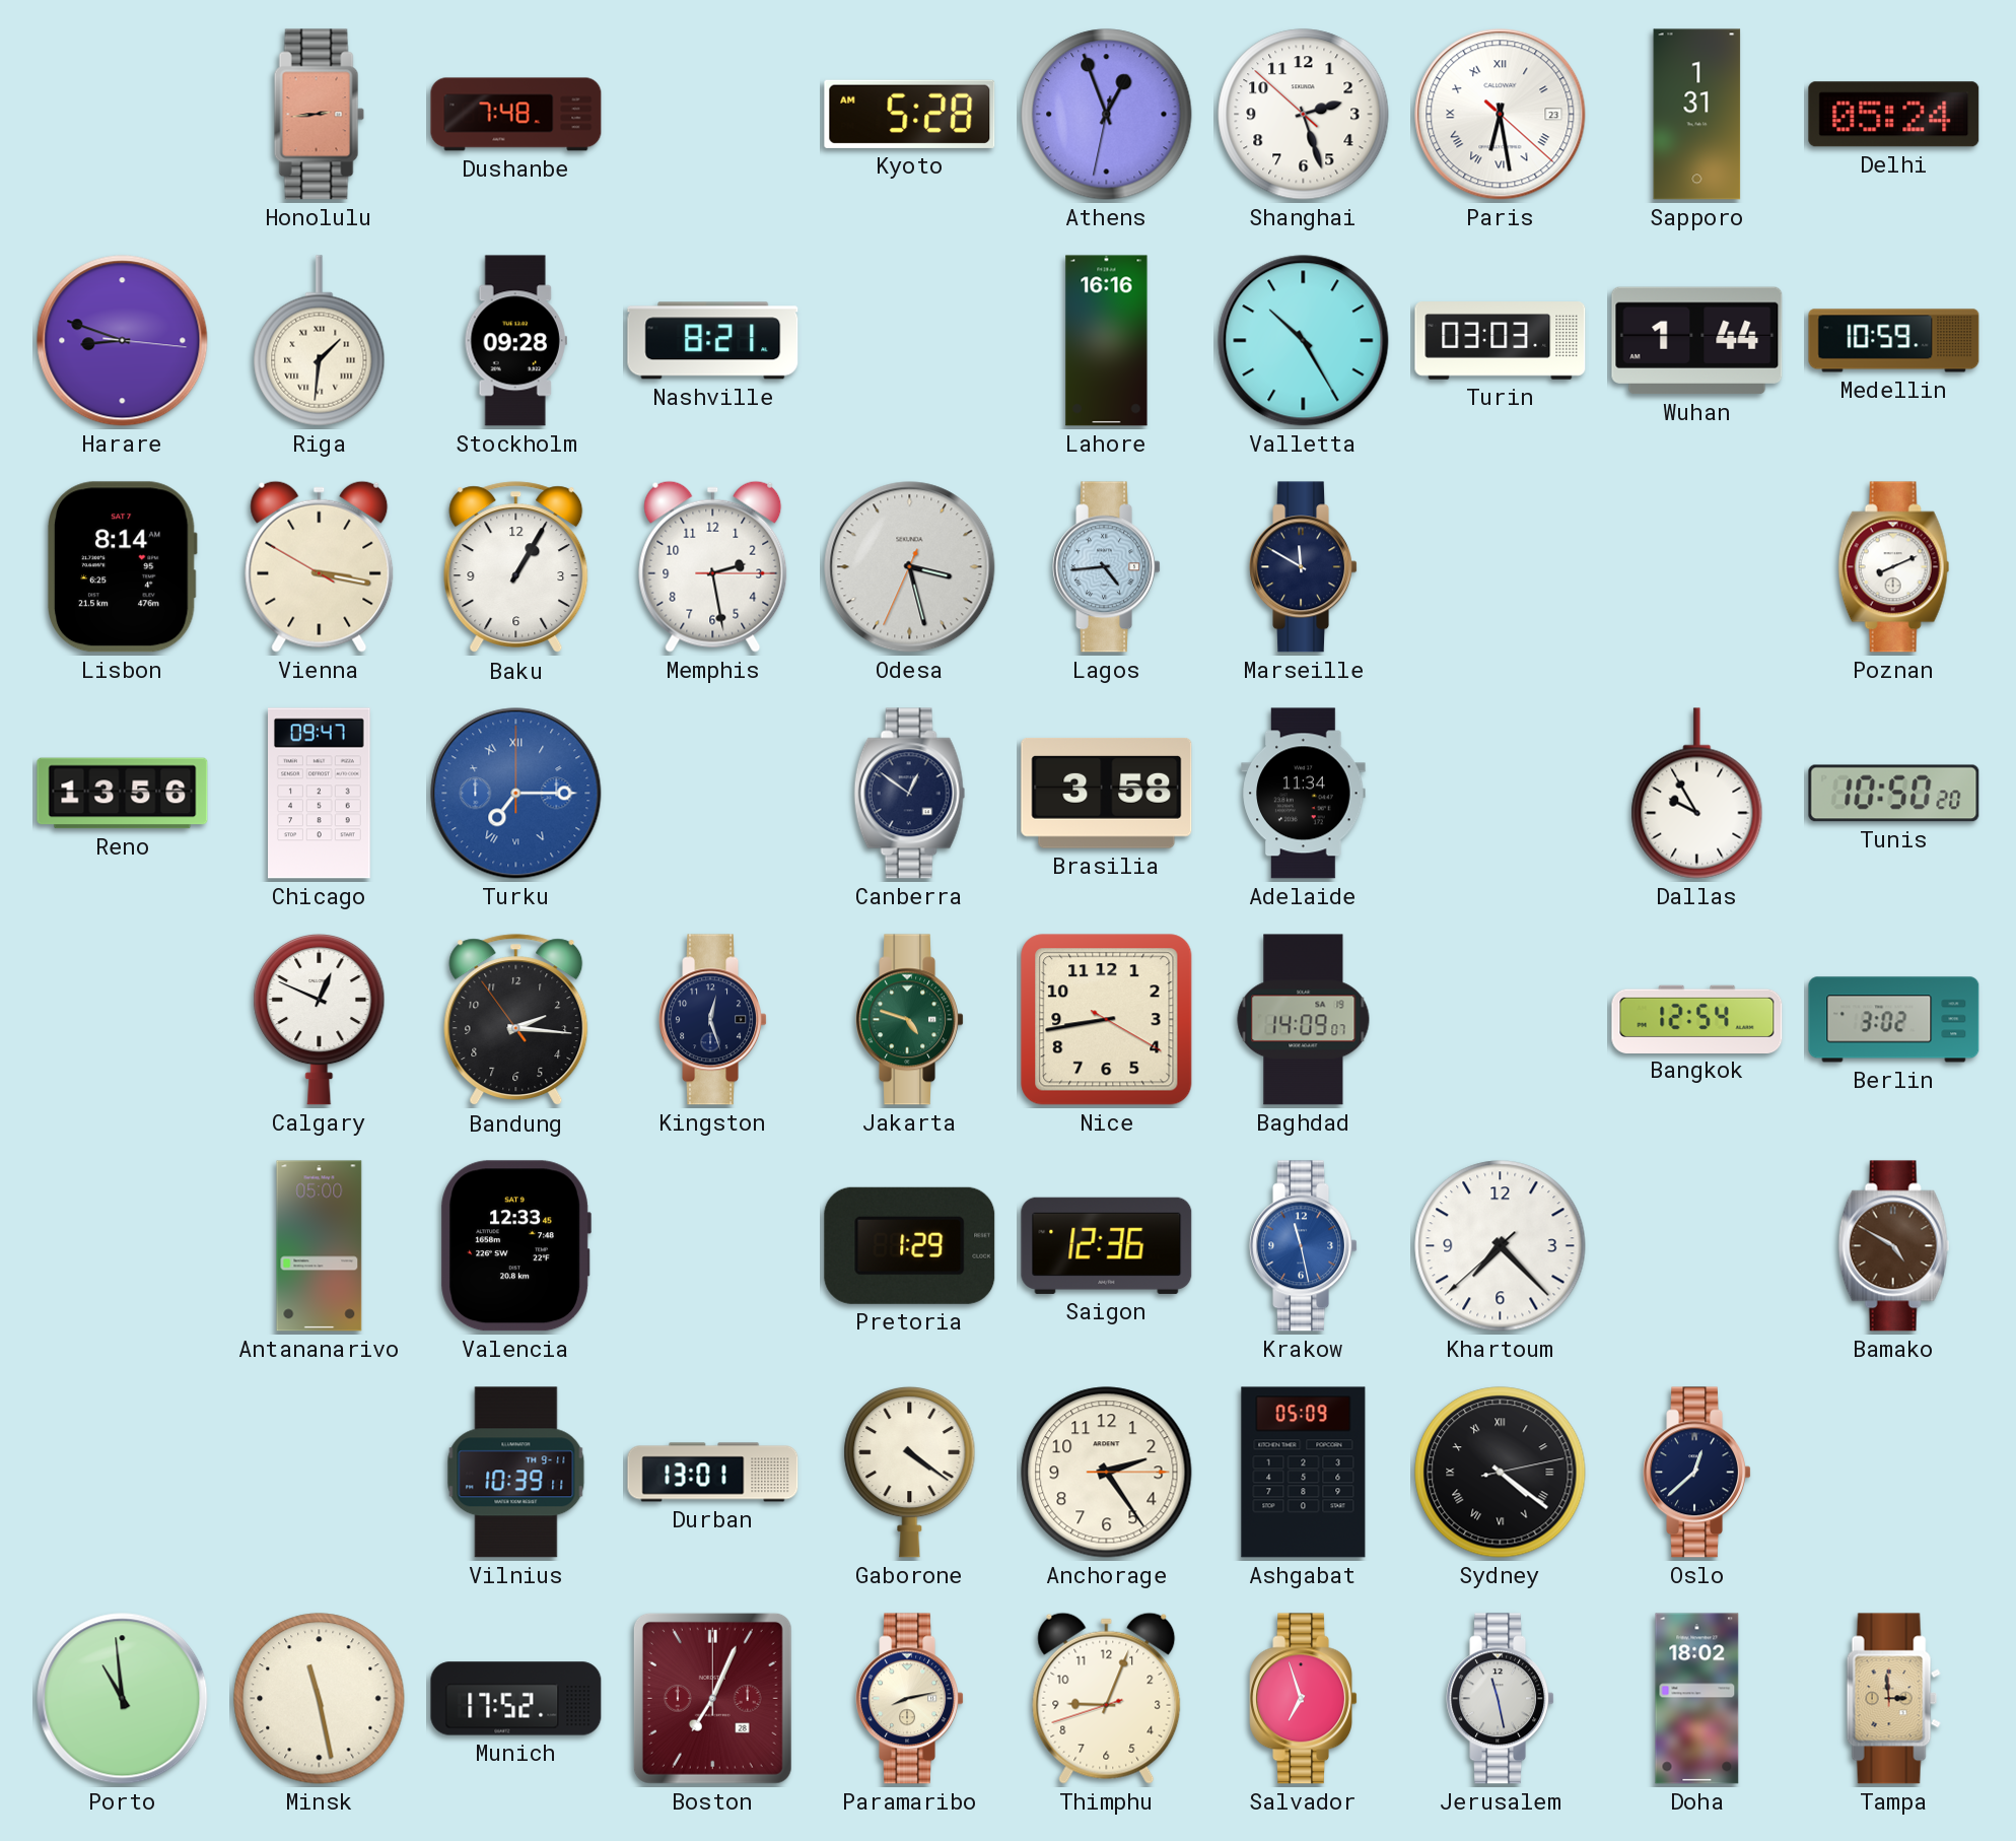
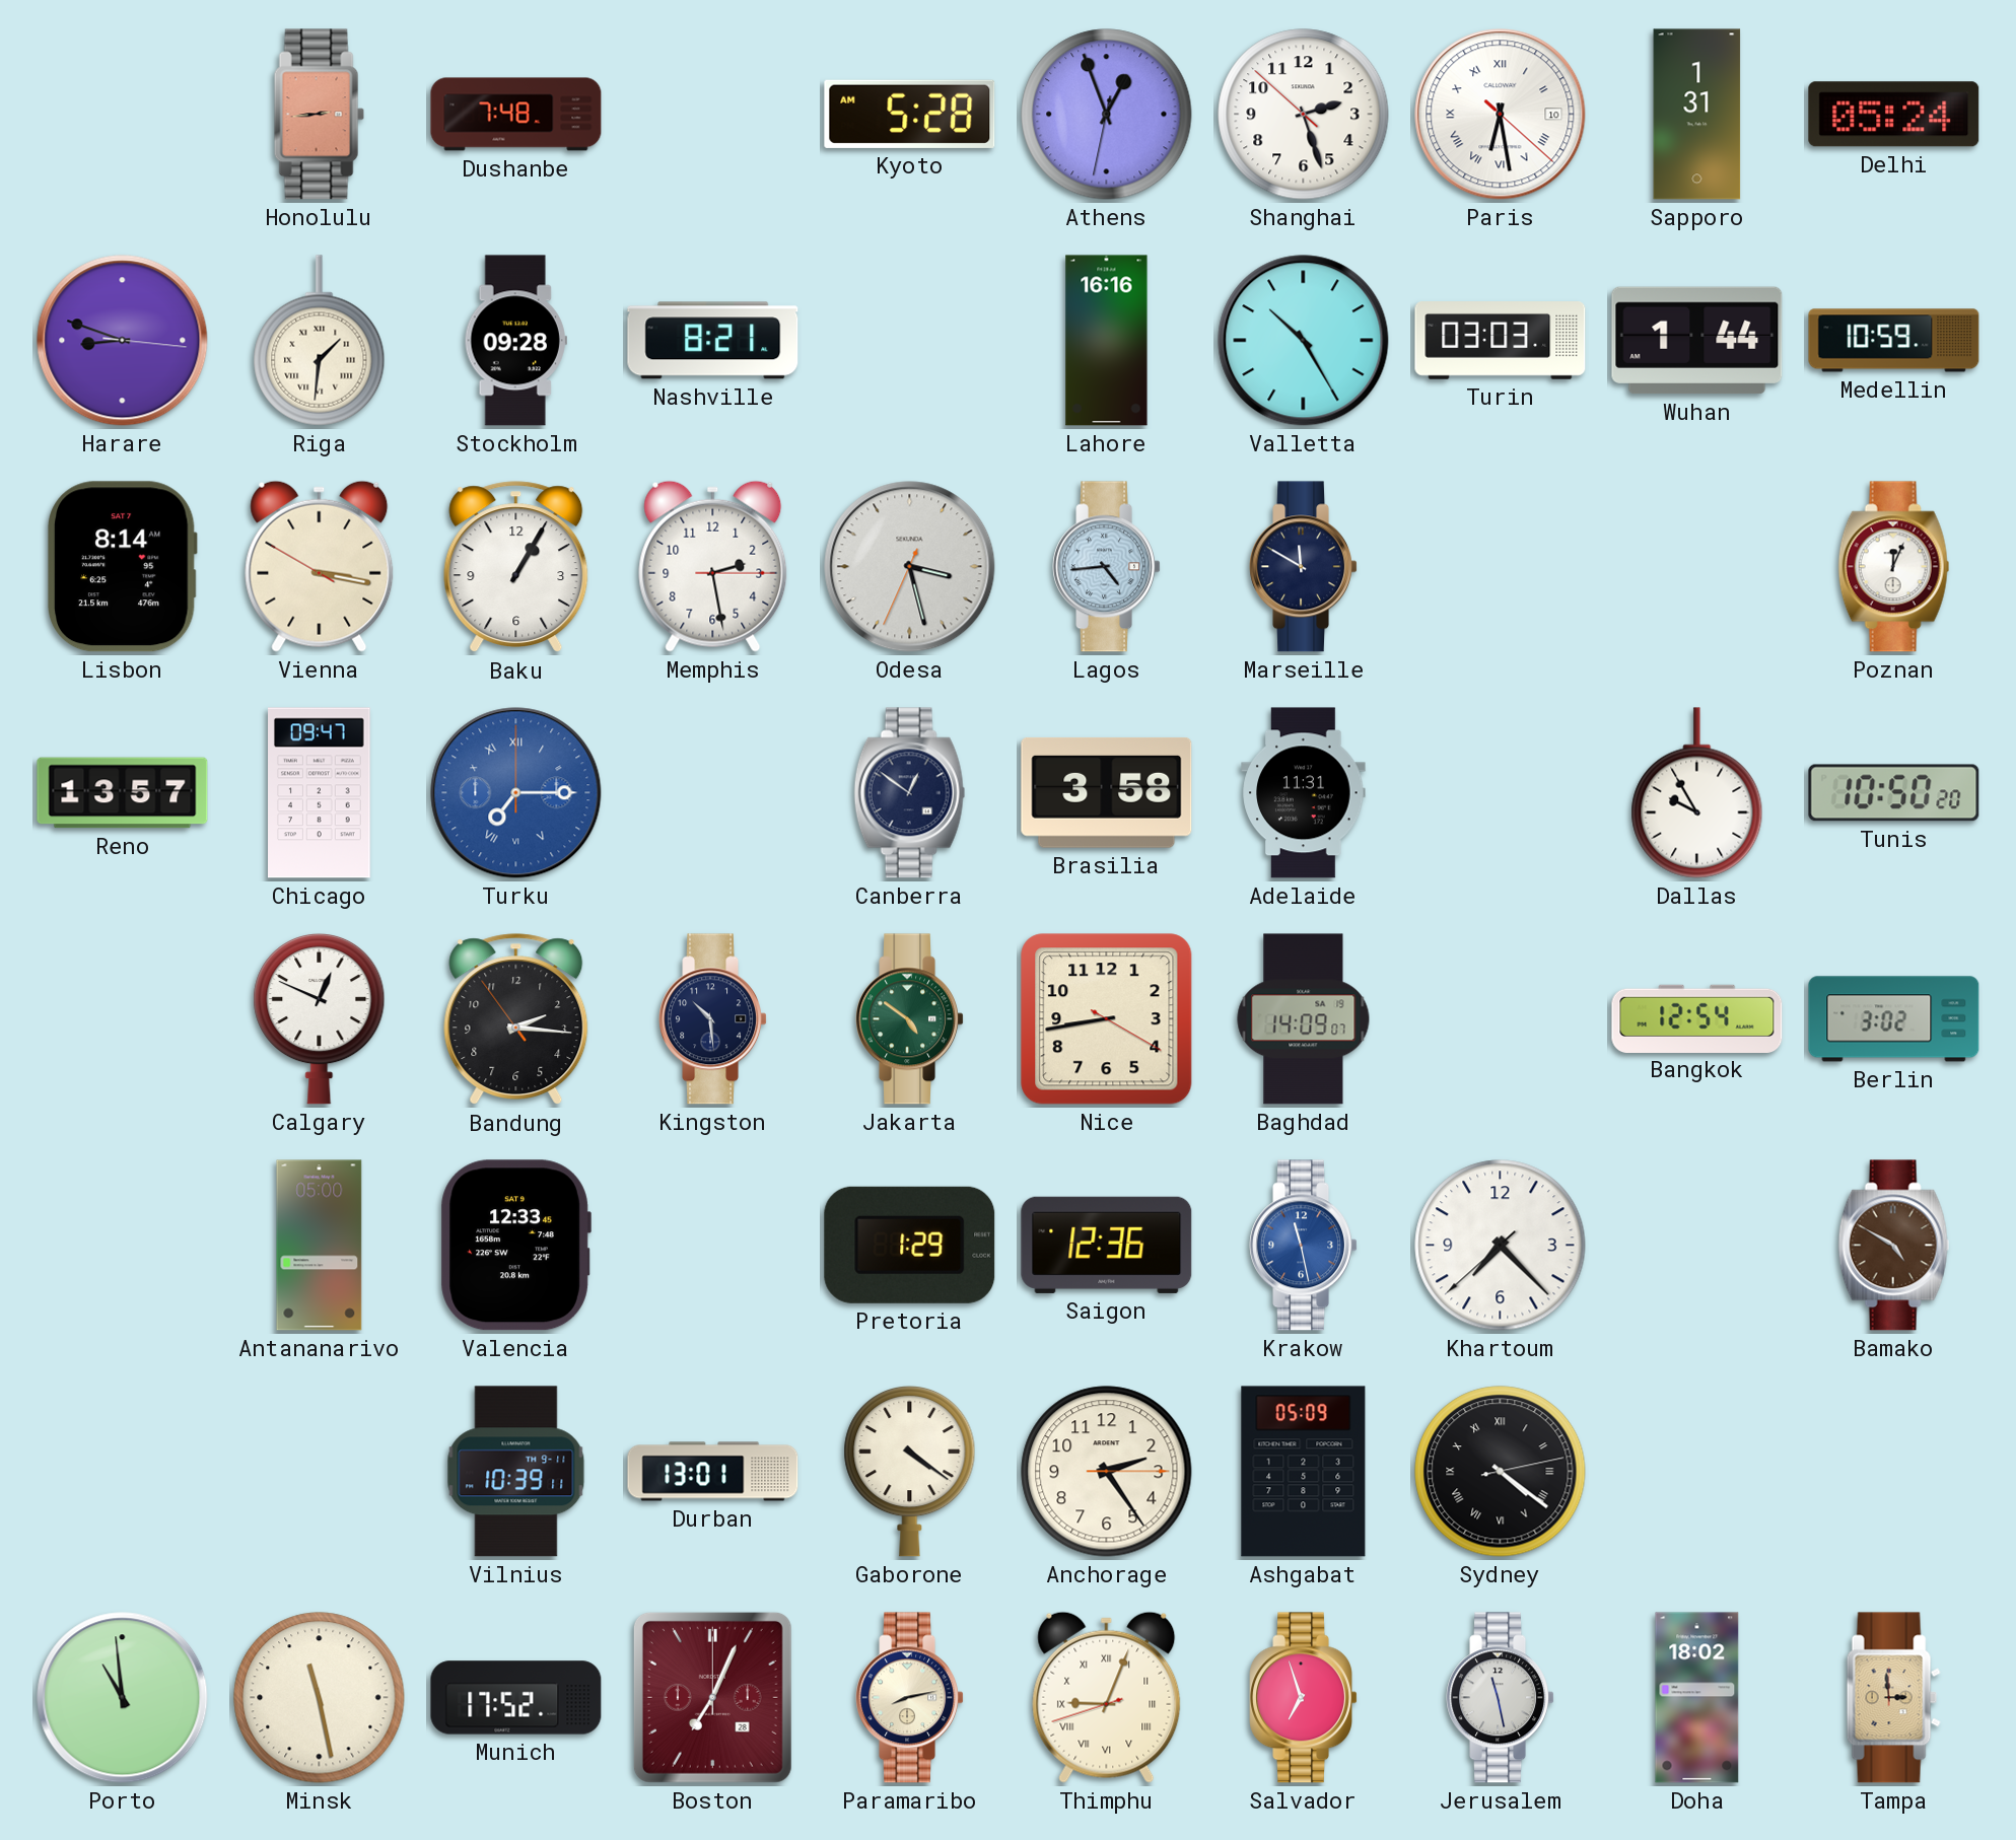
Paris date: 23 -> 10 (1501, 115)
Poznan: 8:11 -> 12:04 (1894, 567)
Reno: 13:56 -> 13:57 (123, 793)
Adelaide: 11:34 -> 11:31 (1304, 793)
Kingston: 12:27 -> 10:29 (712, 1019)
Jakarta: 4:48 -> 4:51 (909, 1019)
Oslo: 12:38 -> none (1696, 1473)
Thimphu numerals: Arabic -> Roman (1107, 1697)
